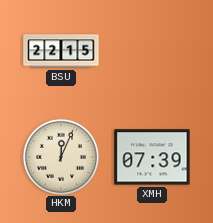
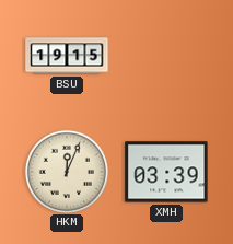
BSU: 22:15 -> 19:15 (67, 56)
XMH: 07:39 -> 03:39 (166, 172)
